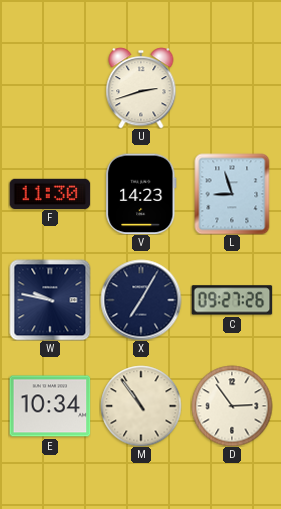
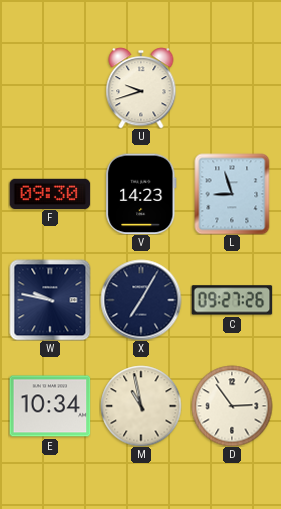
U: 2:42 -> 9:42 (141, 88)
F: 11:30 -> 09:30 (50, 193)
M: 10:54 -> 10:58 (141, 406)
